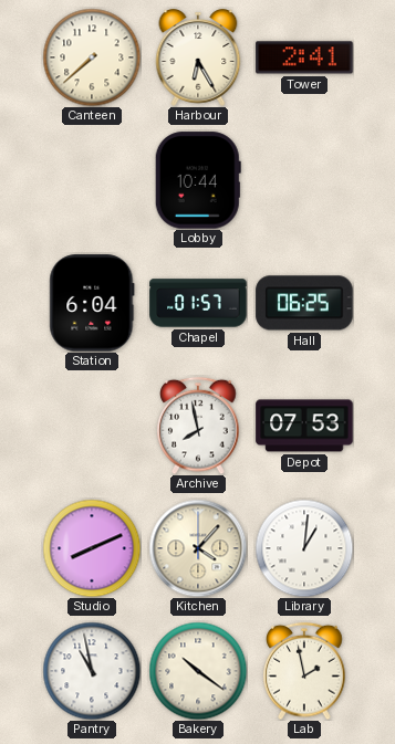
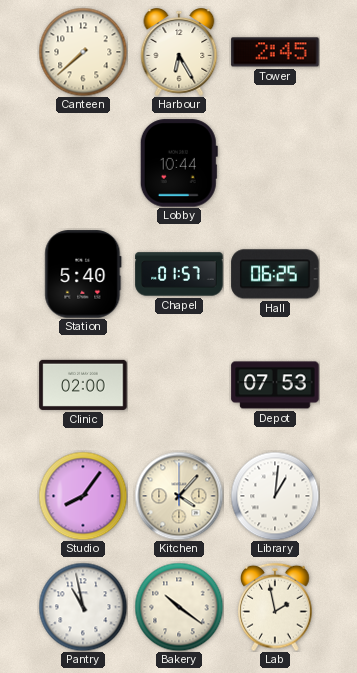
Tower: 2:41 -> 2:45 (275, 52)
Station: 6:04 -> 5:40 (83, 274)
Clinic: none -> 02:00 (83, 385)
Archive: 7:58 -> none (198, 426)
Studio: 8:11 -> 8:06 (83, 496)
